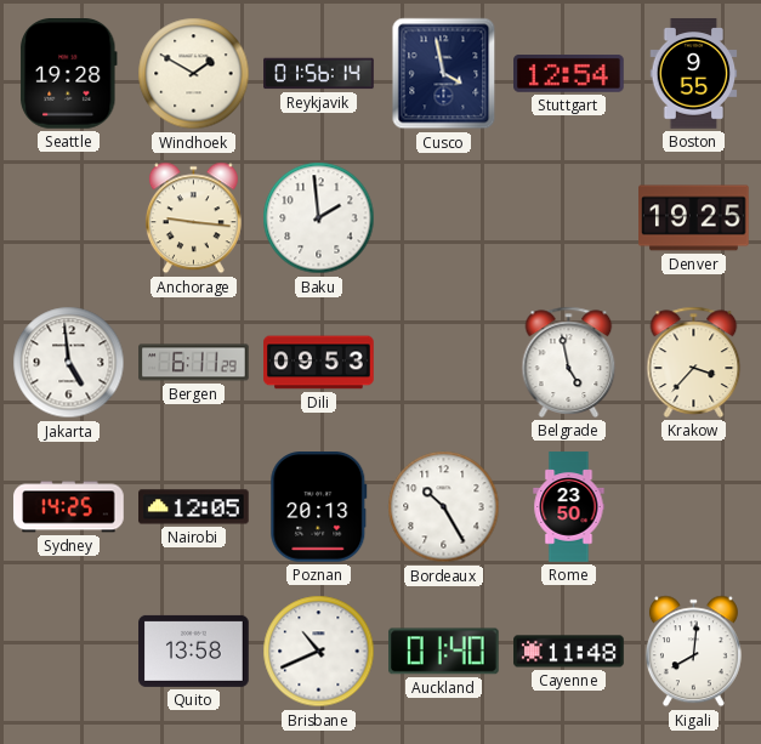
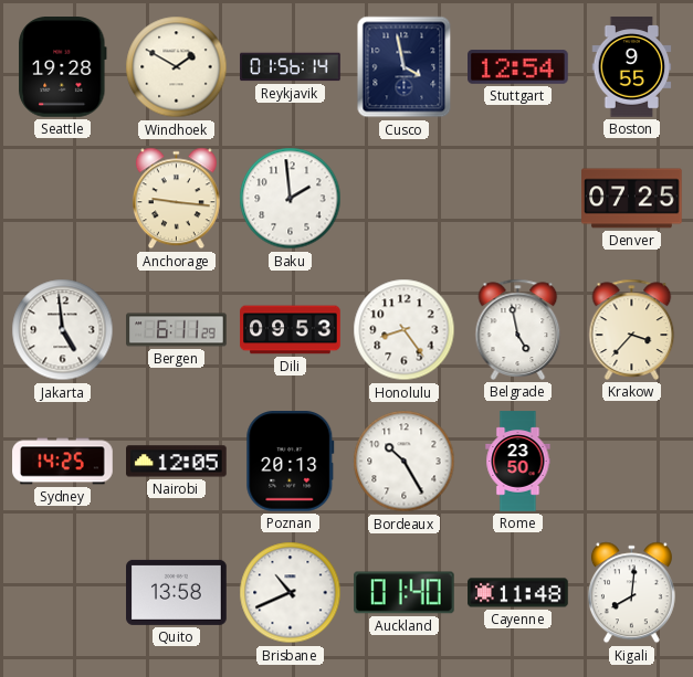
Denver: 19:25 -> 07:25 (632, 199)
Honolulu: none -> 8:24 (405, 330)
